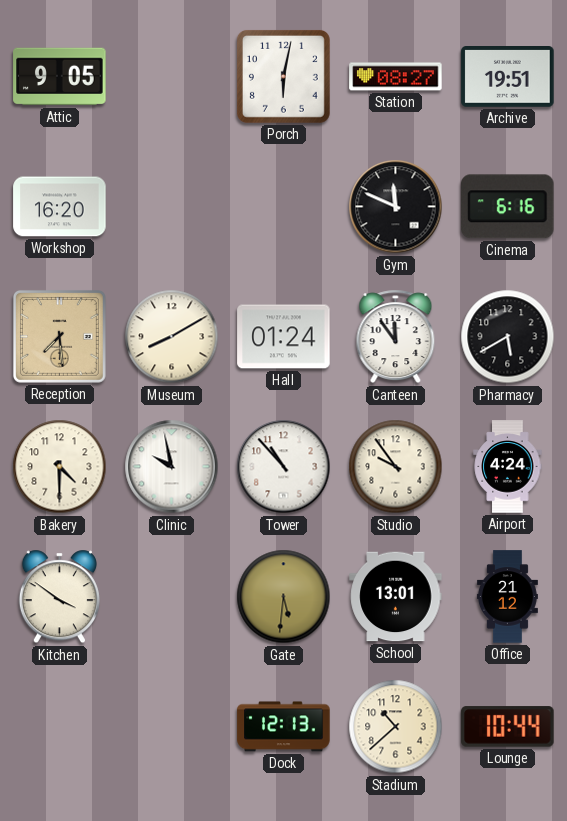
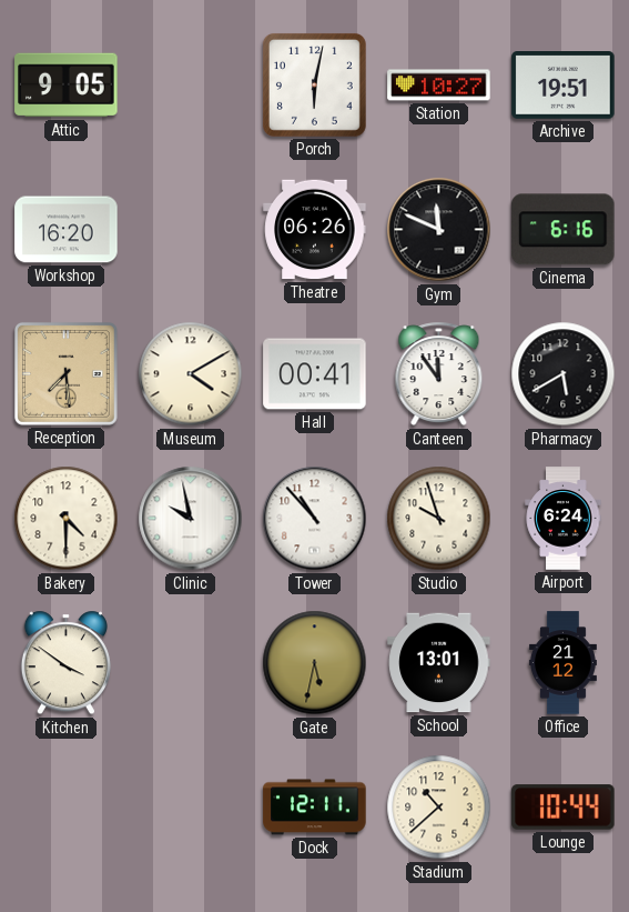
Station: 08:27 -> 10:27 (439, 86)
Theatre: none -> 06:26 (315, 230)
Museum: 8:10 -> 4:10 (191, 374)
Hall: 01:24 -> 00:41 (315, 374)
Studio: 9:54 -> 9:57 (439, 519)
Airport: 4:24 -> 6:24 (564, 519)
Gate: 5:31 -> 5:32 (315, 663)
Dock: 12:13 -> 12:11 (315, 808)
